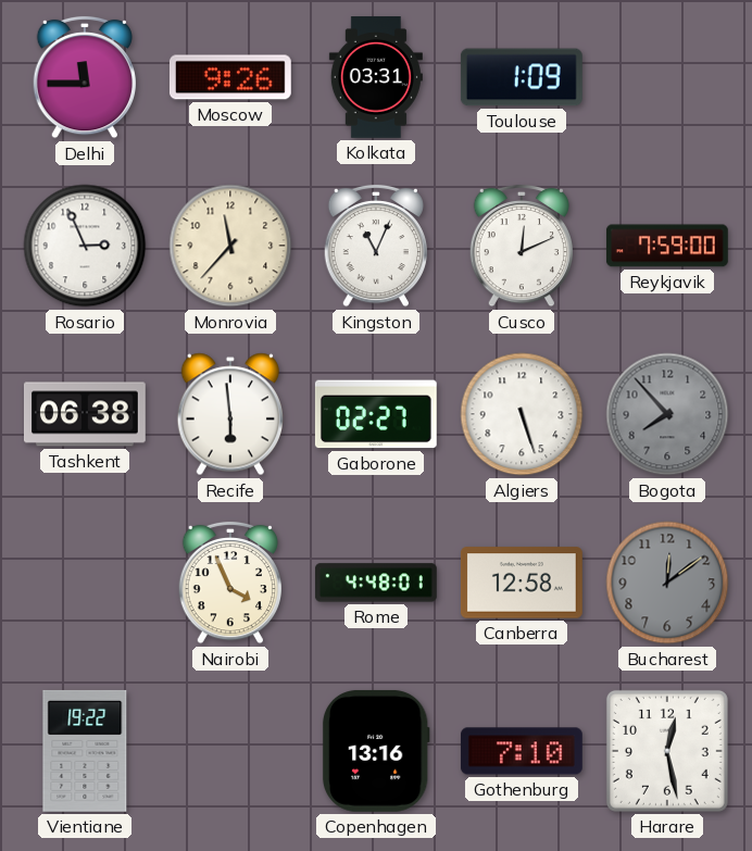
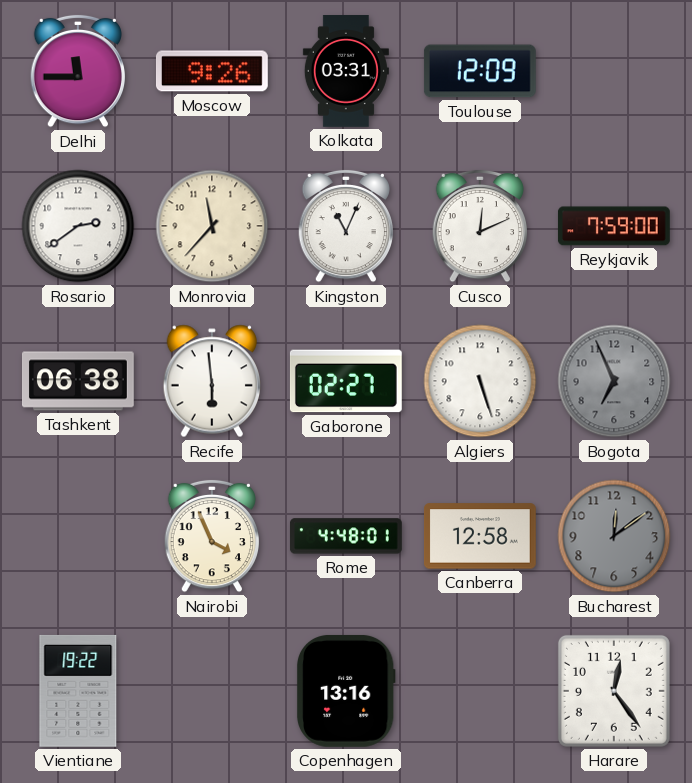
Toulouse: 1:09 -> 12:09 (480, 71)
Rosario: 2:56 -> 2:39 (78, 226)
Bogota: 7:53 -> 6:56 (614, 381)
Gothenburg: 7:10 -> none (522, 751)
Harare: 12:28 -> 12:24 (614, 691)
